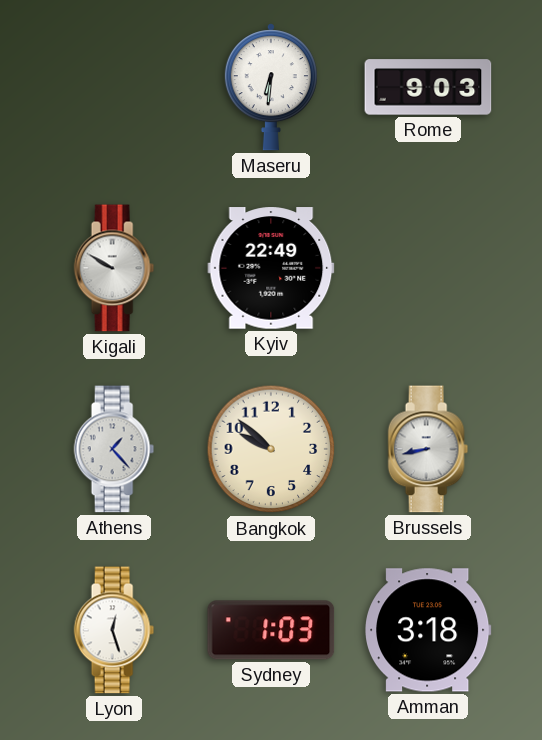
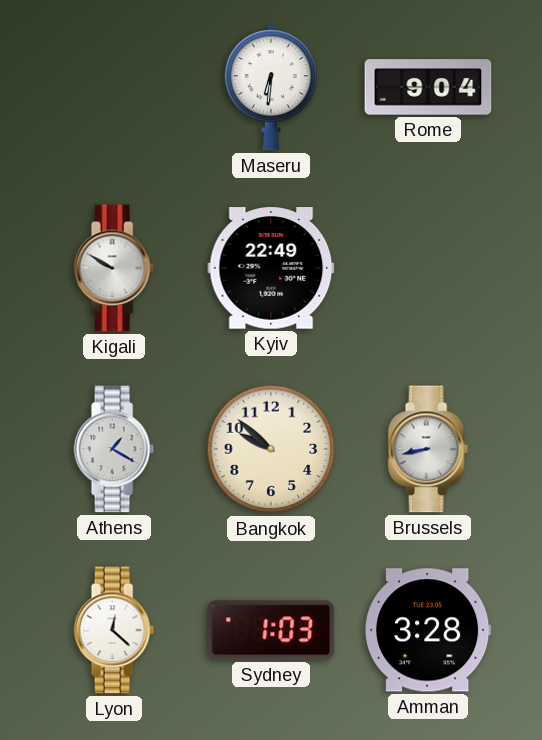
Rome: 9:03 -> 9:04 (428, 87)
Athens: 1:23 -> 1:20 (114, 449)
Lyon: 12:27 -> 12:22 (114, 630)
Amman: 3:18 -> 3:28 (429, 630)
